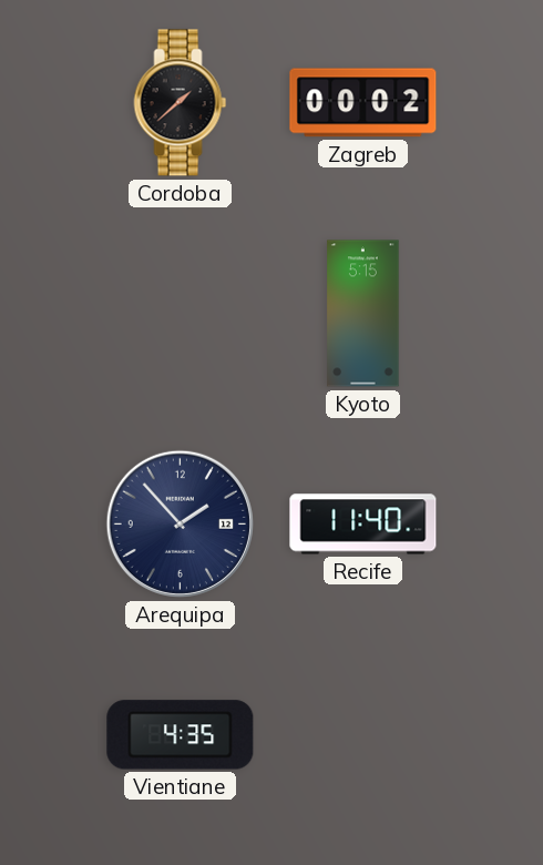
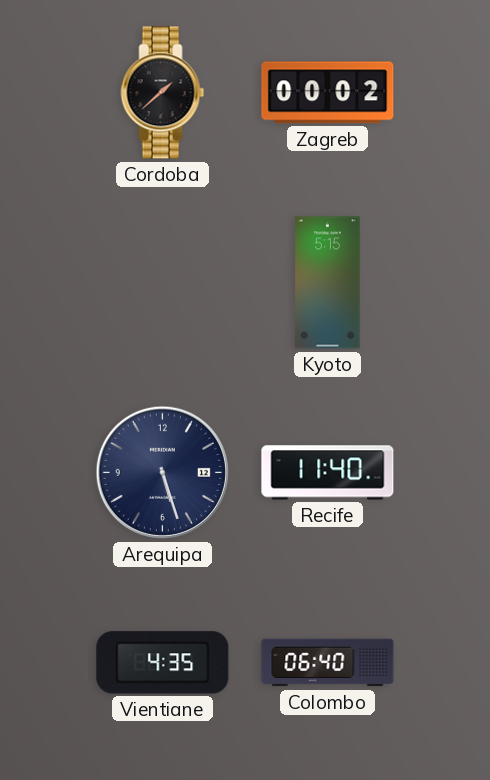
Arequipa: 1:53 -> 5:27 (162, 472)
Colombo: none -> 06:40 (328, 663)
